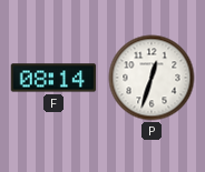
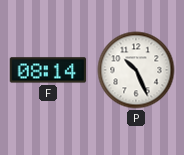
P: 12:33 -> 10:26 (136, 70)
